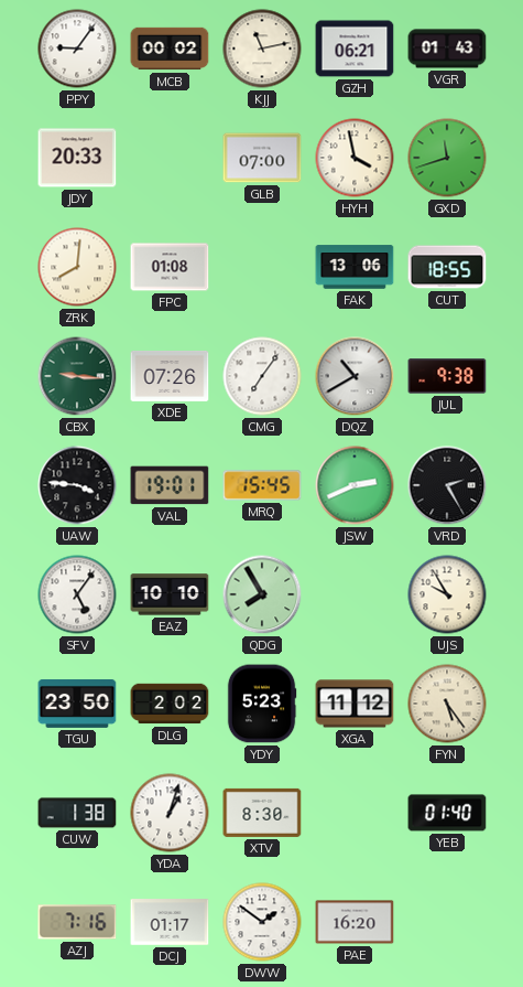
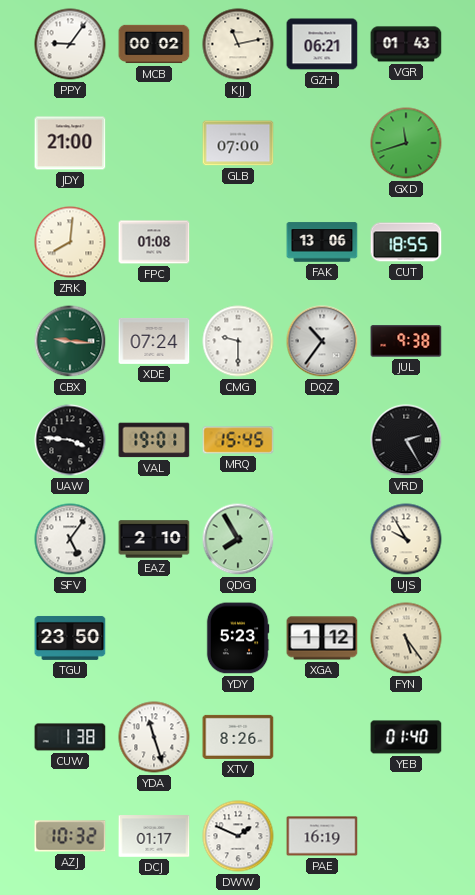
JDY: 20:33 -> 21:00 (70, 143)
HYH: 3:58 -> none (355, 158)
XDE: 07:26 -> 07:24 (154, 341)
CMG: 7:06 -> 9:30 (238, 341)
DQZ: 10:40 -> 10:36 (322, 341)
JSW: 2:41 -> none (355, 485)
EAZ: 10:10 -> 2:10 (154, 539)
DLG: 2:02 -> none (170, 704)
XGA: 11:12 -> 1:12 (322, 638)
YDA: 1:03 -> 11:27 (154, 737)
XTV: 8:30 -> 8:26 (238, 737)
AZJ: 7:16 -> 10:32 (70, 836)
DWW: 1:51 -> 1:49 (238, 836)
PAE: 16:20 -> 16:19 (322, 836)
